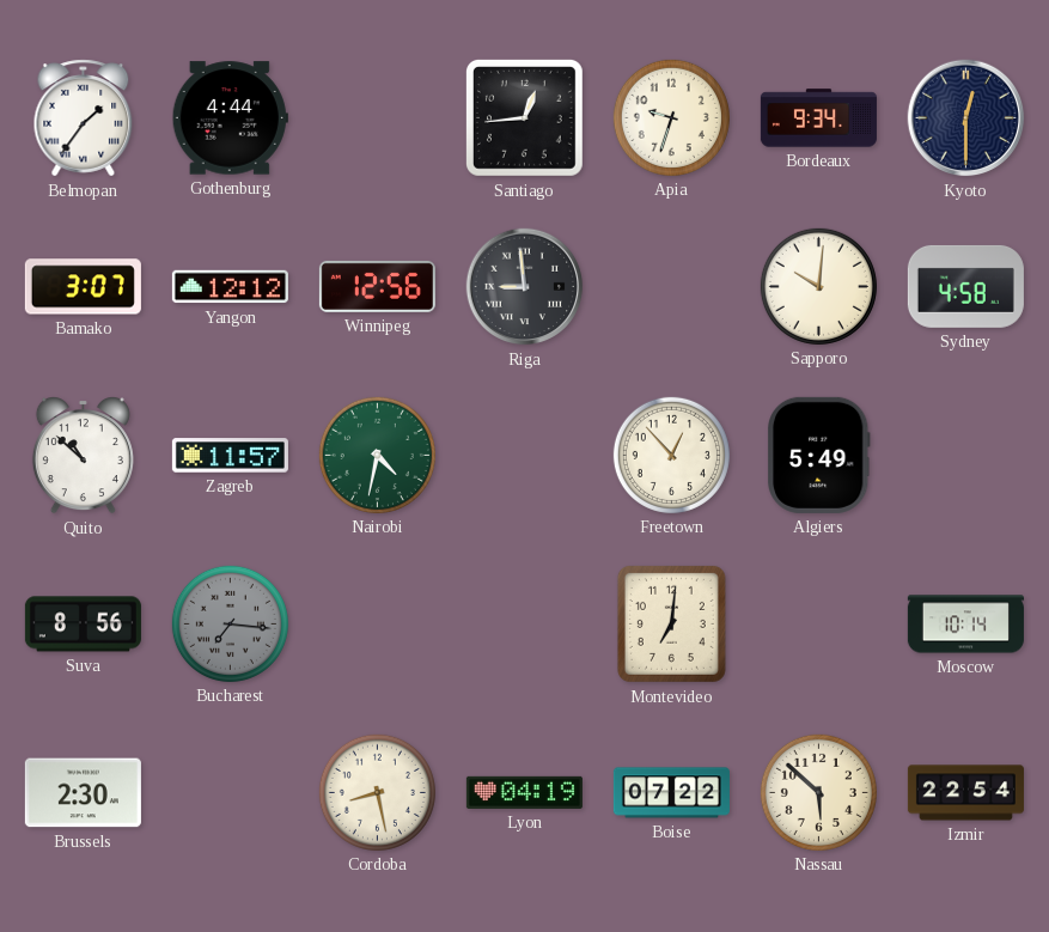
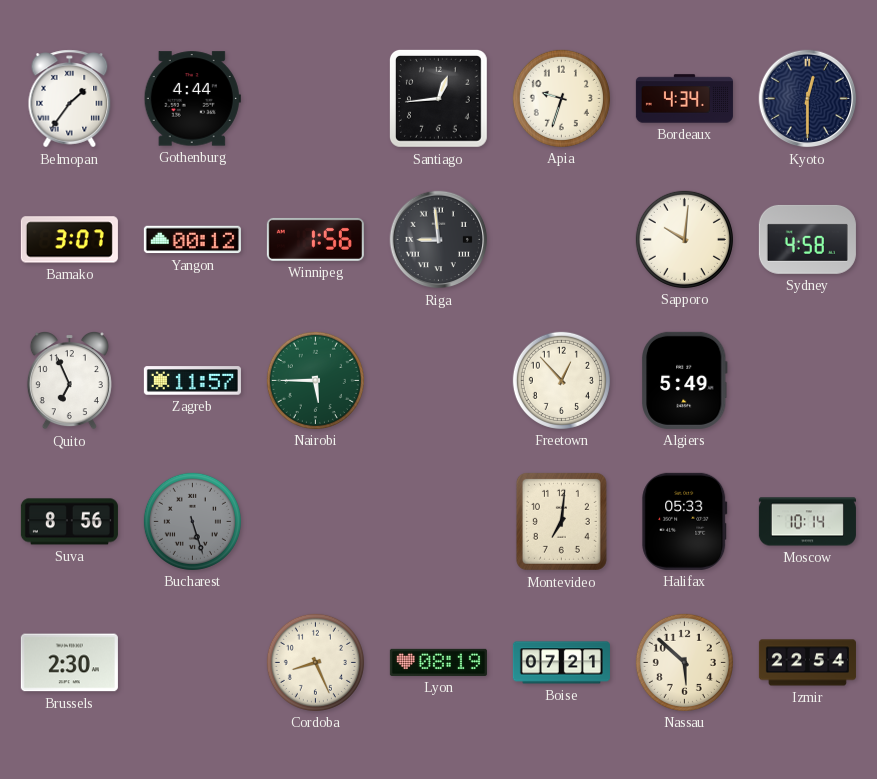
Bordeaux: 9:34 -> 4:34 (684, 99)
Yangon: 12:12 -> 00:12 (192, 240)
Winnipeg: 12:56 -> 1:56 (315, 239)
Quito: 10:52 -> 6:56 (69, 381)
Nairobi: 4:32 -> 5:45 (315, 380)
Bucharest: 7:16 -> 5:27 (192, 521)
Halifax: none -> 05:33 (685, 521)
Cordoba: 8:28 -> 8:26 (315, 662)
Lyon: 04:19 -> 08:19 (438, 662)
Boise: 07:22 -> 07:21 (561, 663)
